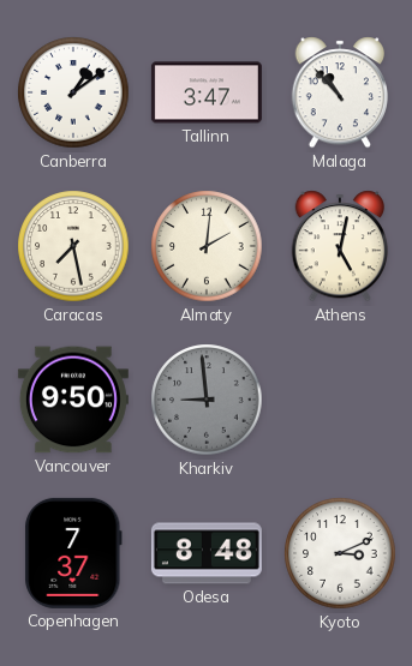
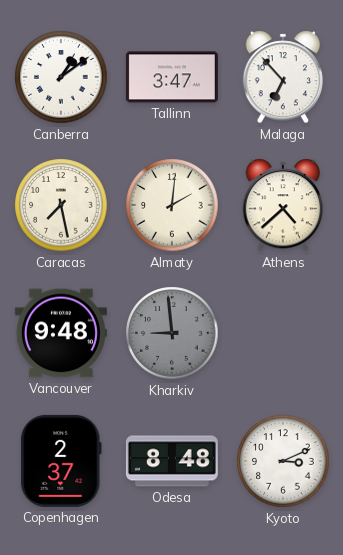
Malaga: 10:53 -> 6:53 (283, 77)
Athens: 5:02 -> 4:38 (283, 205)
Vancouver: 9:50 -> 9:48 (61, 333)
Copenhagen: 7:37 -> 2:37 (61, 461)
